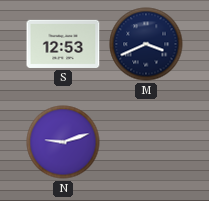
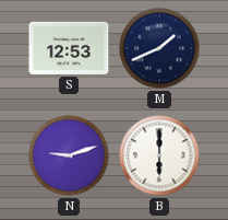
M: 3:41 -> 1:41 (159, 48)
B: none -> 6:00 (159, 155)
